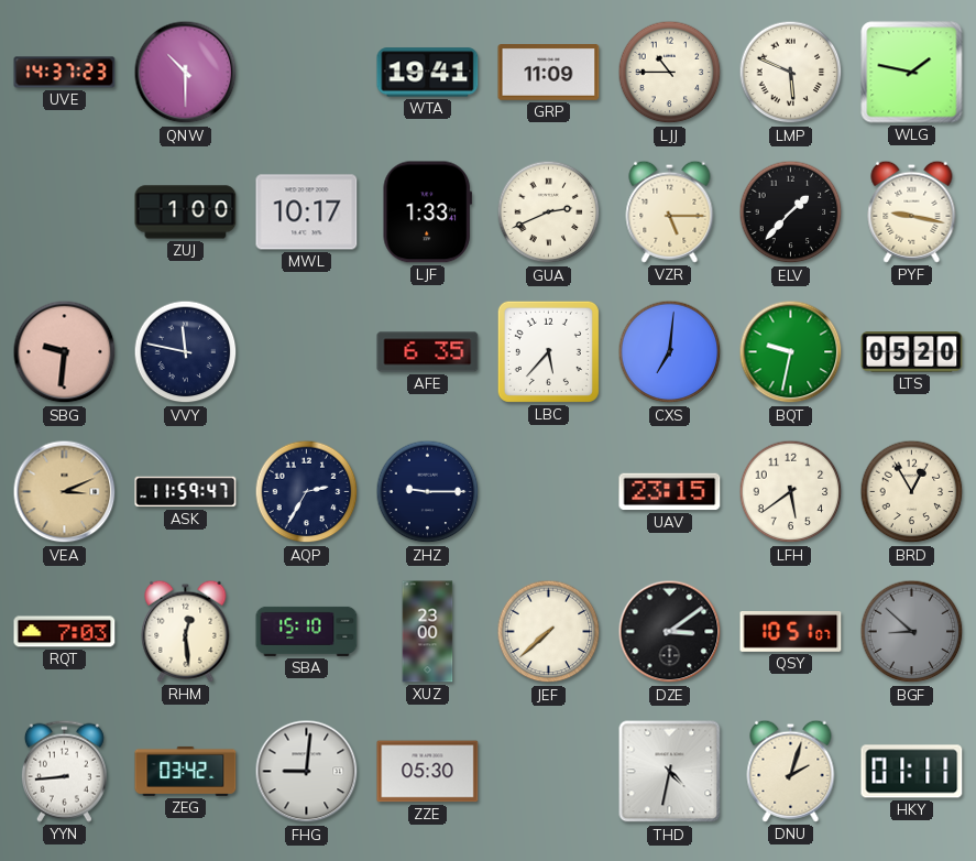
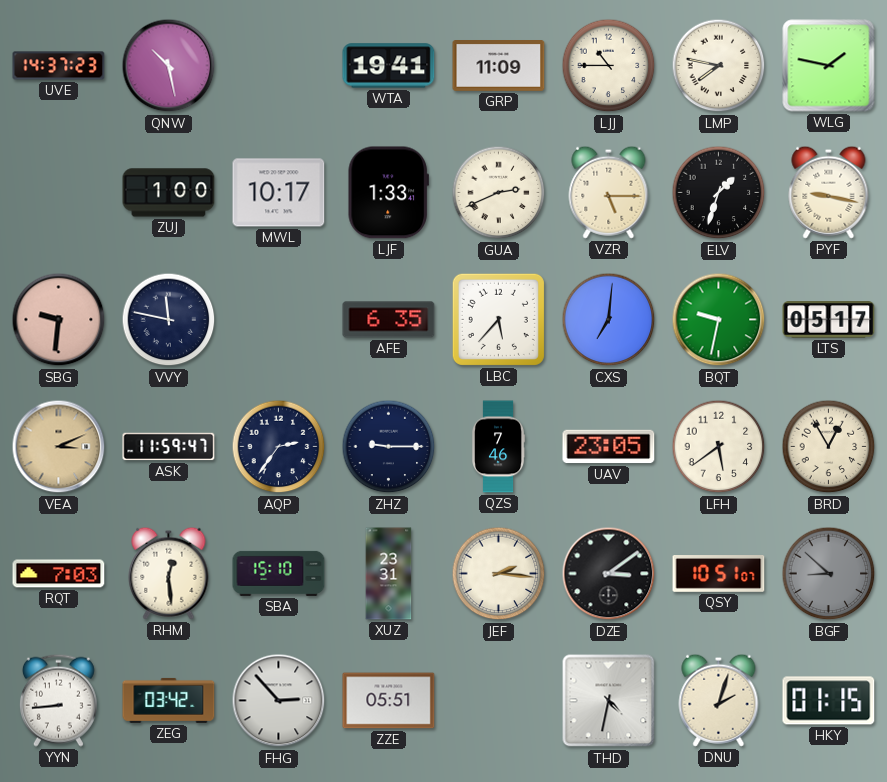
QNW: 10:30 -> 10:28 (169, 66)
LMP: 5:49 -> 7:47 (719, 66)
ELV: 1:37 -> 1:33 (719, 193)
LTS: 05:20 -> 05:17 (829, 320)
AQP: 2:35 -> 2:36 (279, 447)
QZS: none -> 7:46 (499, 447)
UAV: 23:15 -> 23:05 (609, 447)
XUZ: 23:00 -> 23:31 (389, 574)
JEF: 7:38 -> 2:16 (499, 574)
FHG: 9:01 -> 2:53 (279, 701)
ZZE: 05:30 -> 05:51 (389, 701)
HKY: 01:11 -> 01:15 (829, 701)
